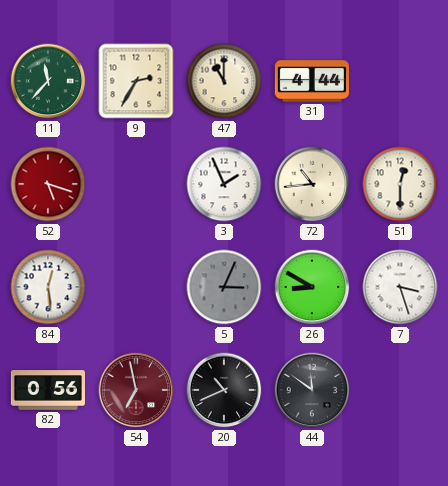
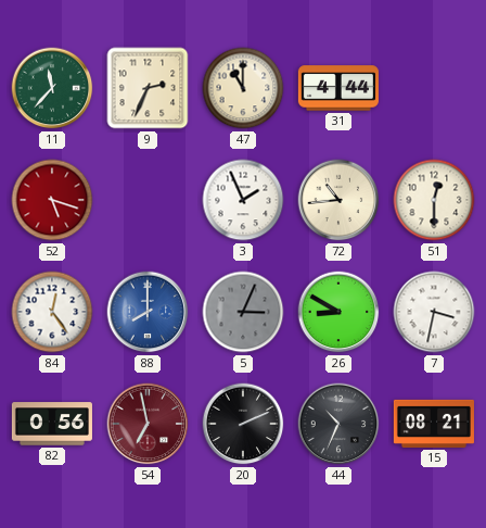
9: 2:35 -> 2:34 (148, 88)
84: 12:29 -> 12:24 (52, 312)
88: none -> 8:00 (148, 312)
7: 3:27 -> 3:32 (434, 312)
20: 10:41 -> 2:11 (243, 424)
44: 11:51 -> 10:34 (338, 424)
15: none -> 08:21 (434, 424)
